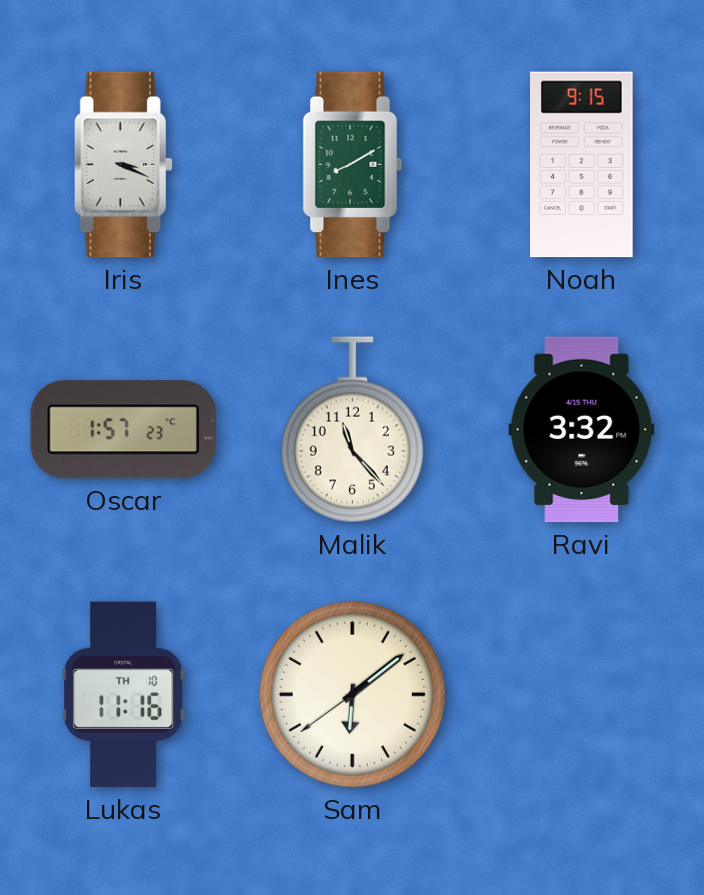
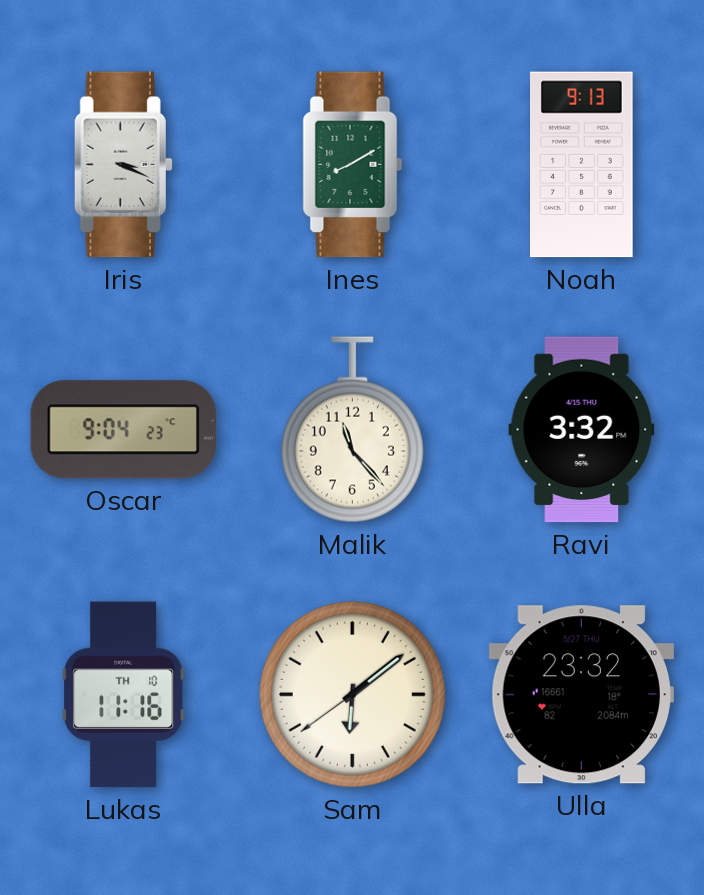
Noah: 9:15 -> 9:13 (582, 165)
Oscar: 1:57 -> 9:04 (124, 430)
Ulla: none -> 23:32 (582, 695)
